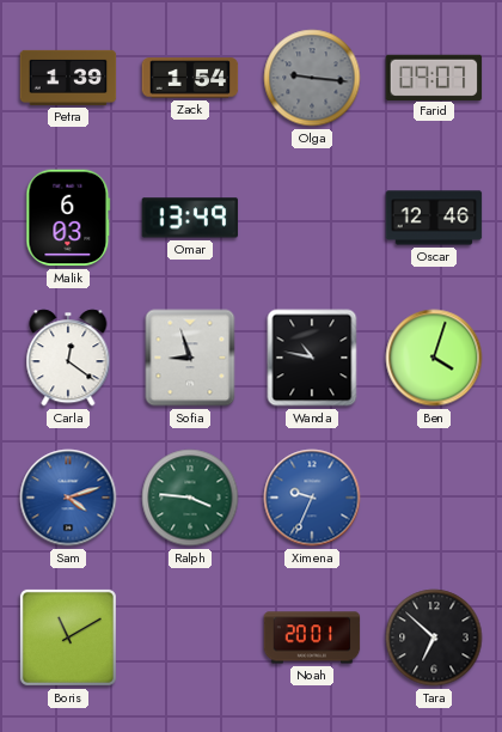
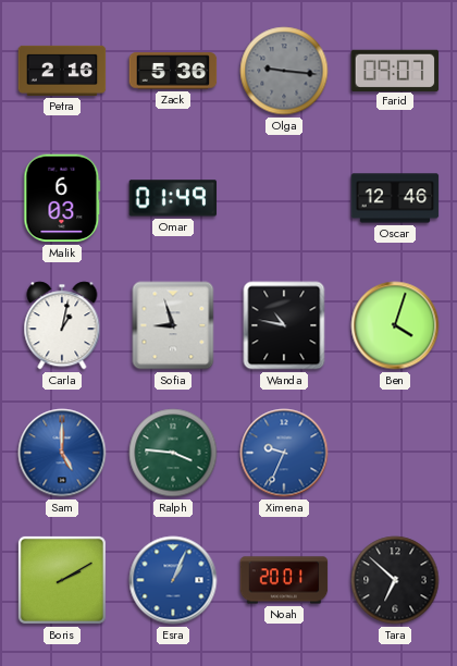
Petra: 1:39 -> 2:16 (62, 71)
Zack: 1:54 -> 5:36 (173, 71)
Omar: 13:49 -> 01:49 (173, 198)
Carla: 12:21 -> 1:02 (62, 325)
Sam: 4:12 -> 5:00 (62, 453)
Boris: 11:10 -> 2:10 (62, 580)
Esra: none -> 1:04 (173, 580)
